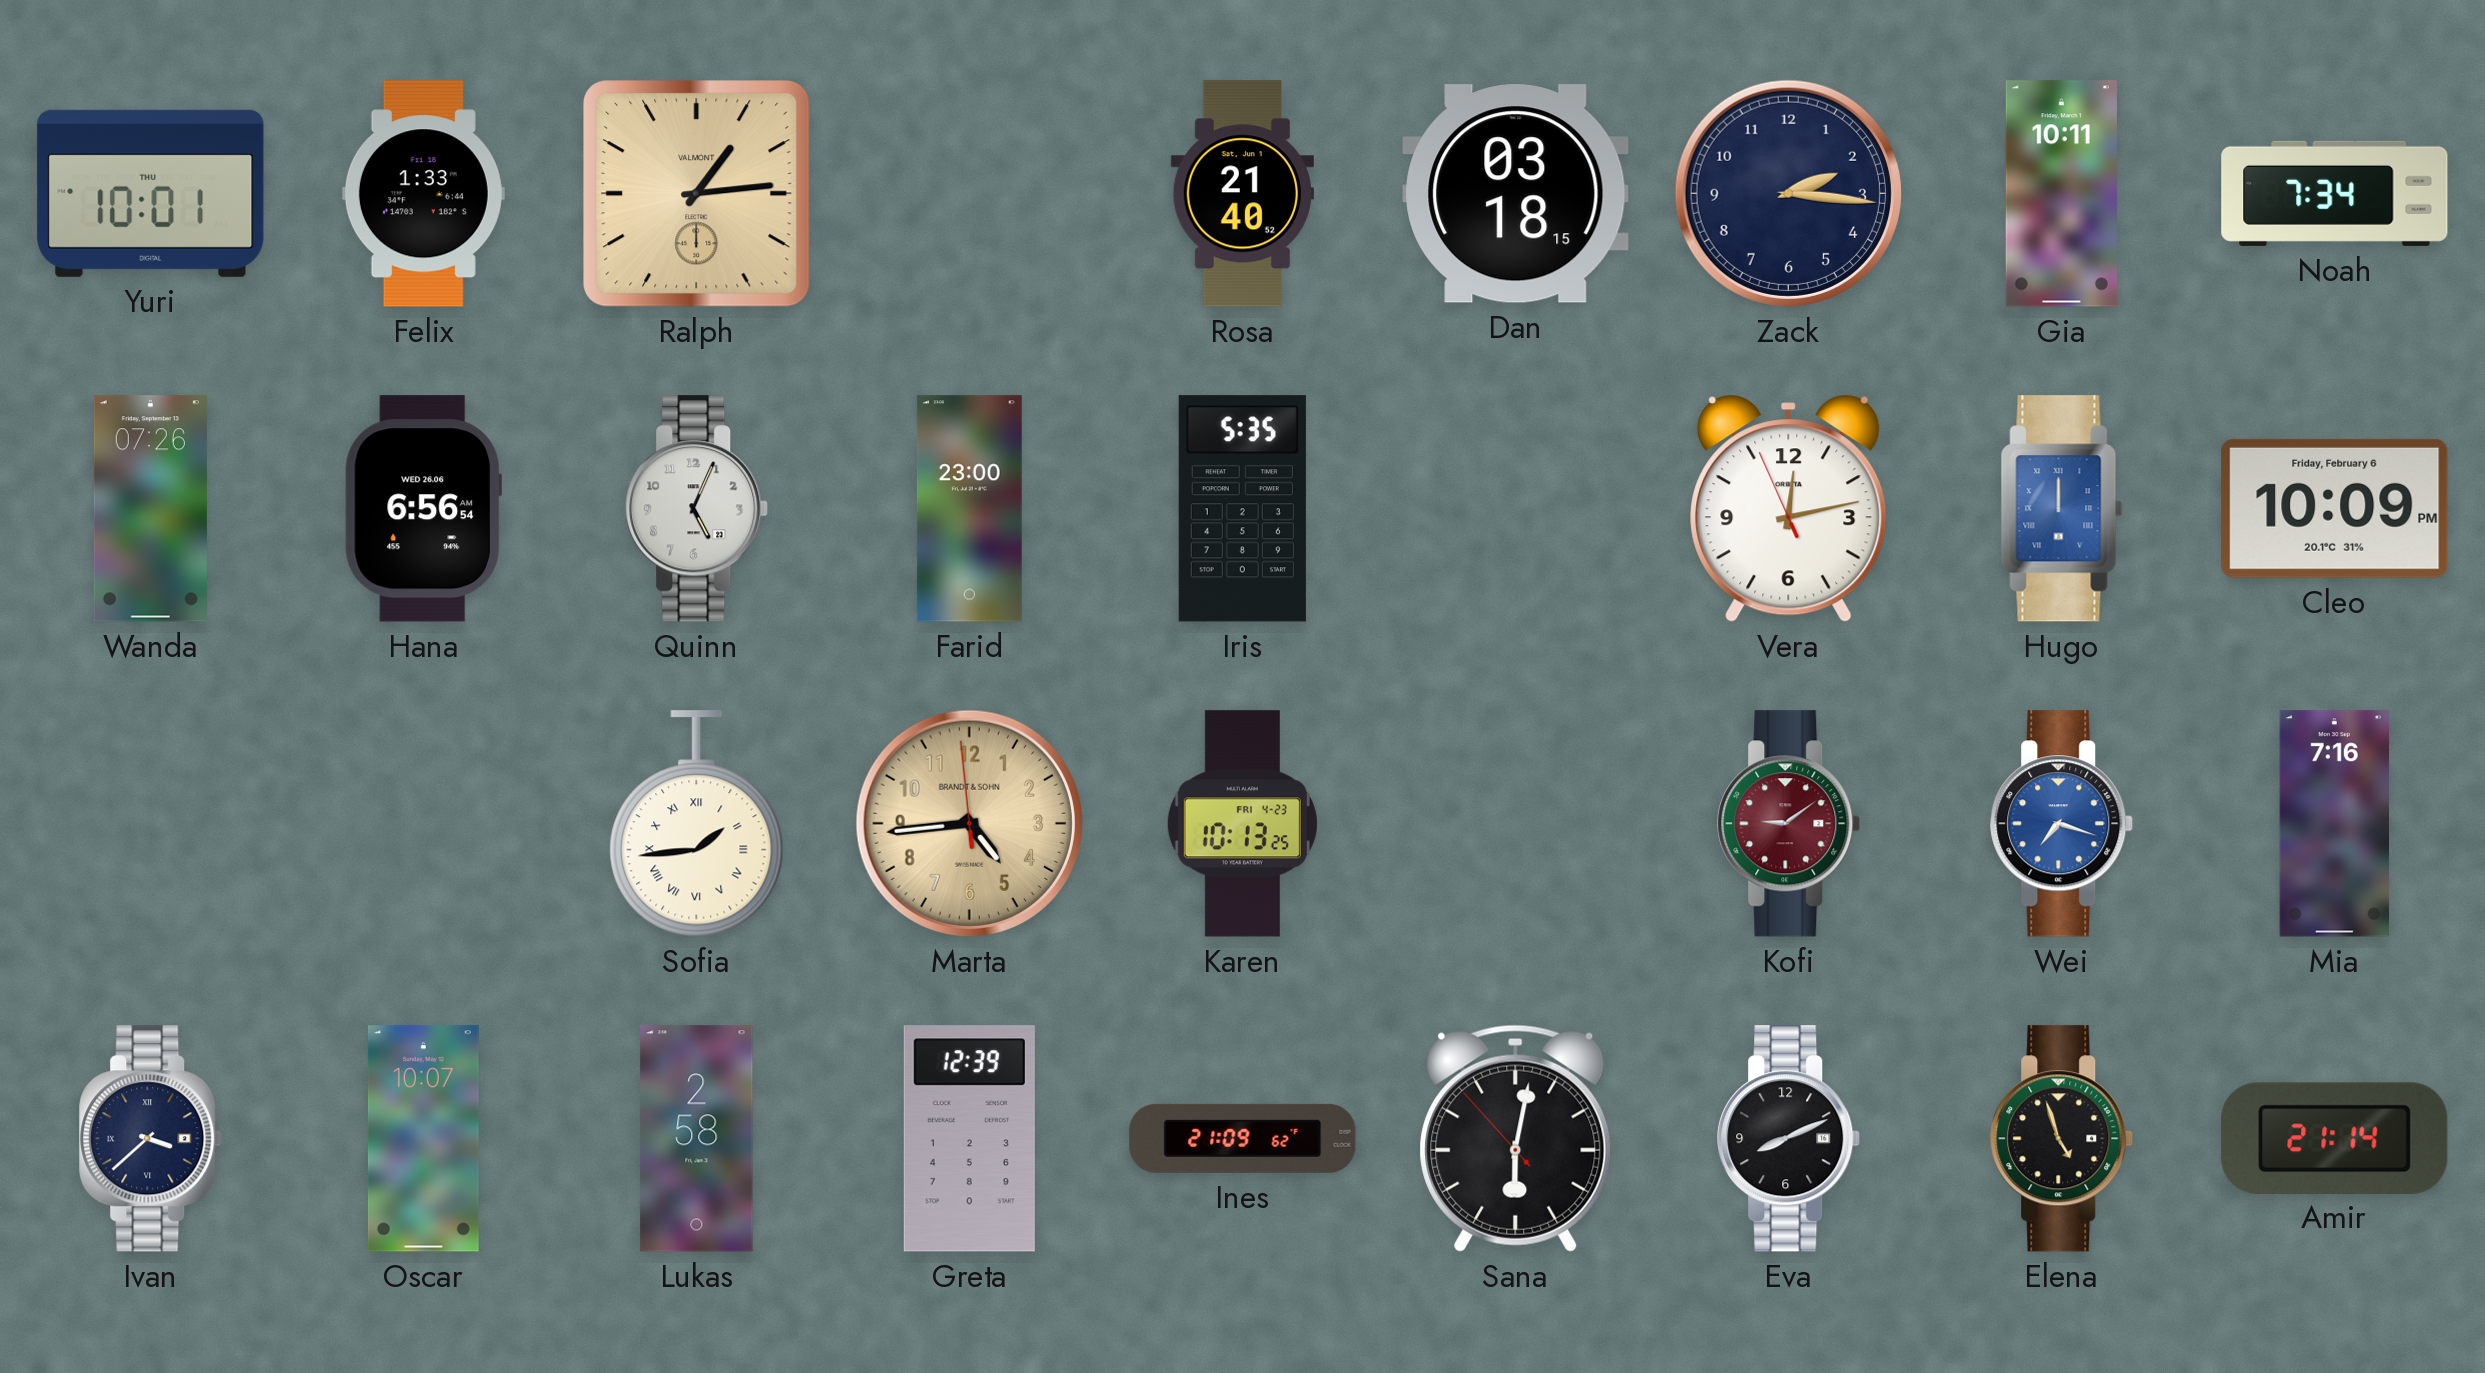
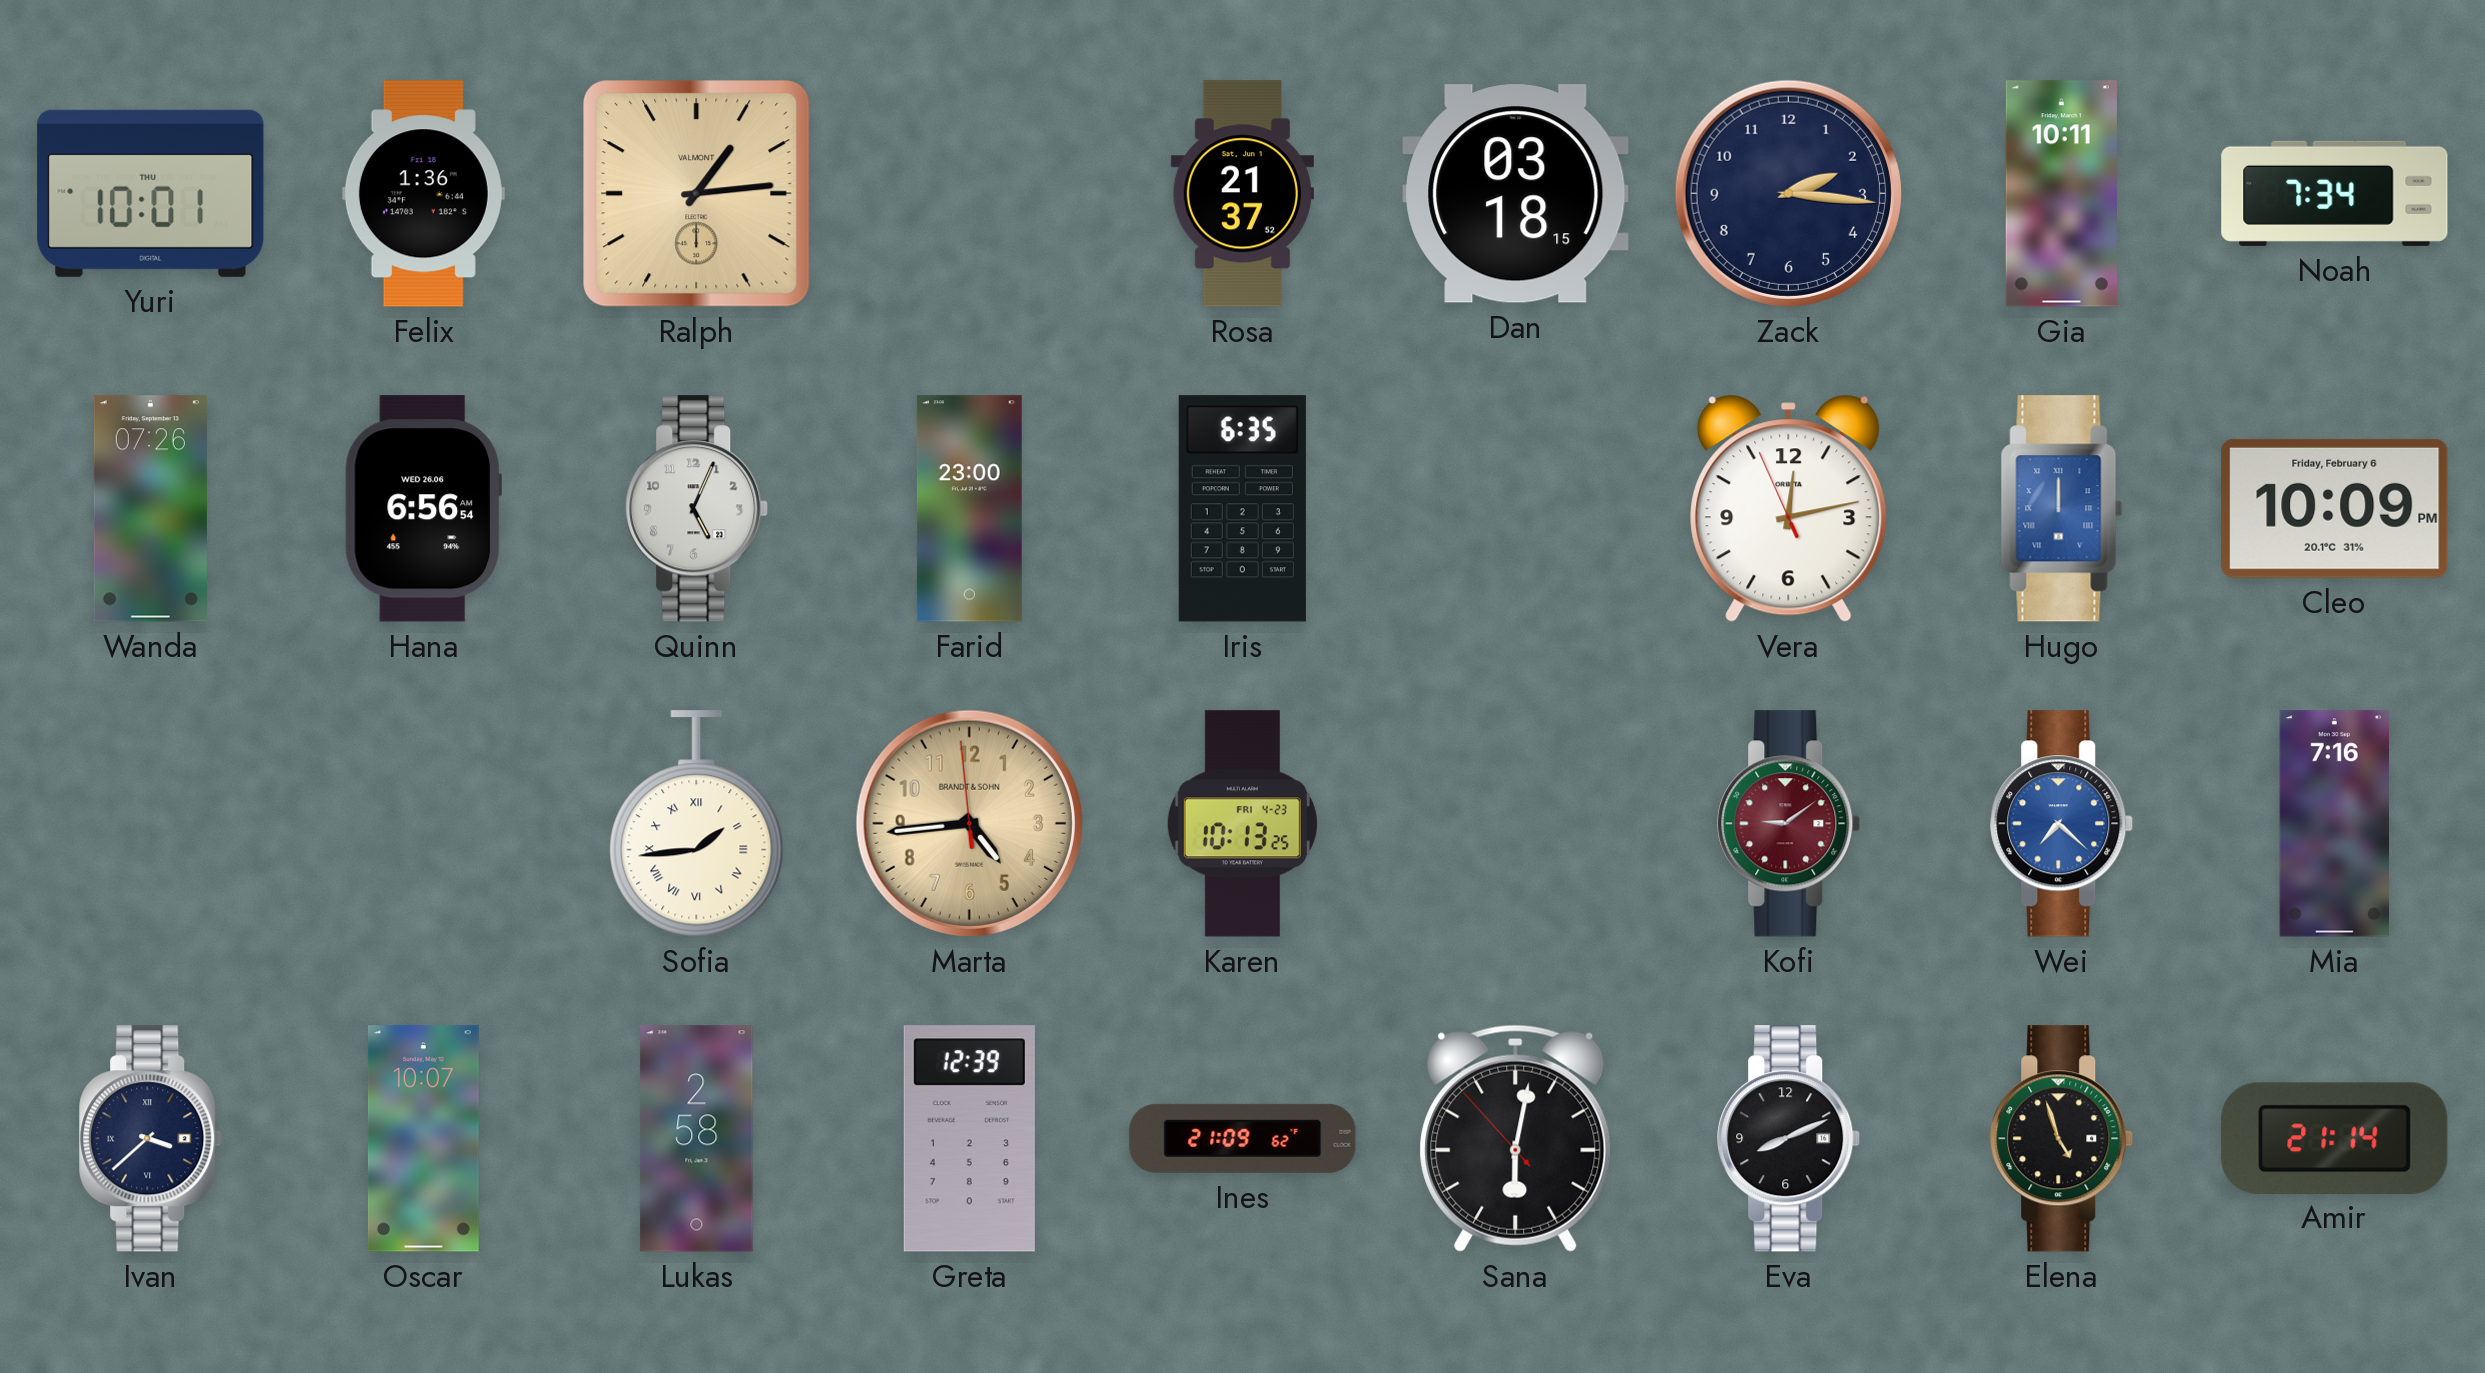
Felix: 1:33 -> 1:36 (423, 194)
Rosa: 21:40 -> 21:37 (1242, 194)
Iris: 5:35 -> 6:35 (1242, 509)
Wei: 7:18 -> 7:22 (2062, 824)
